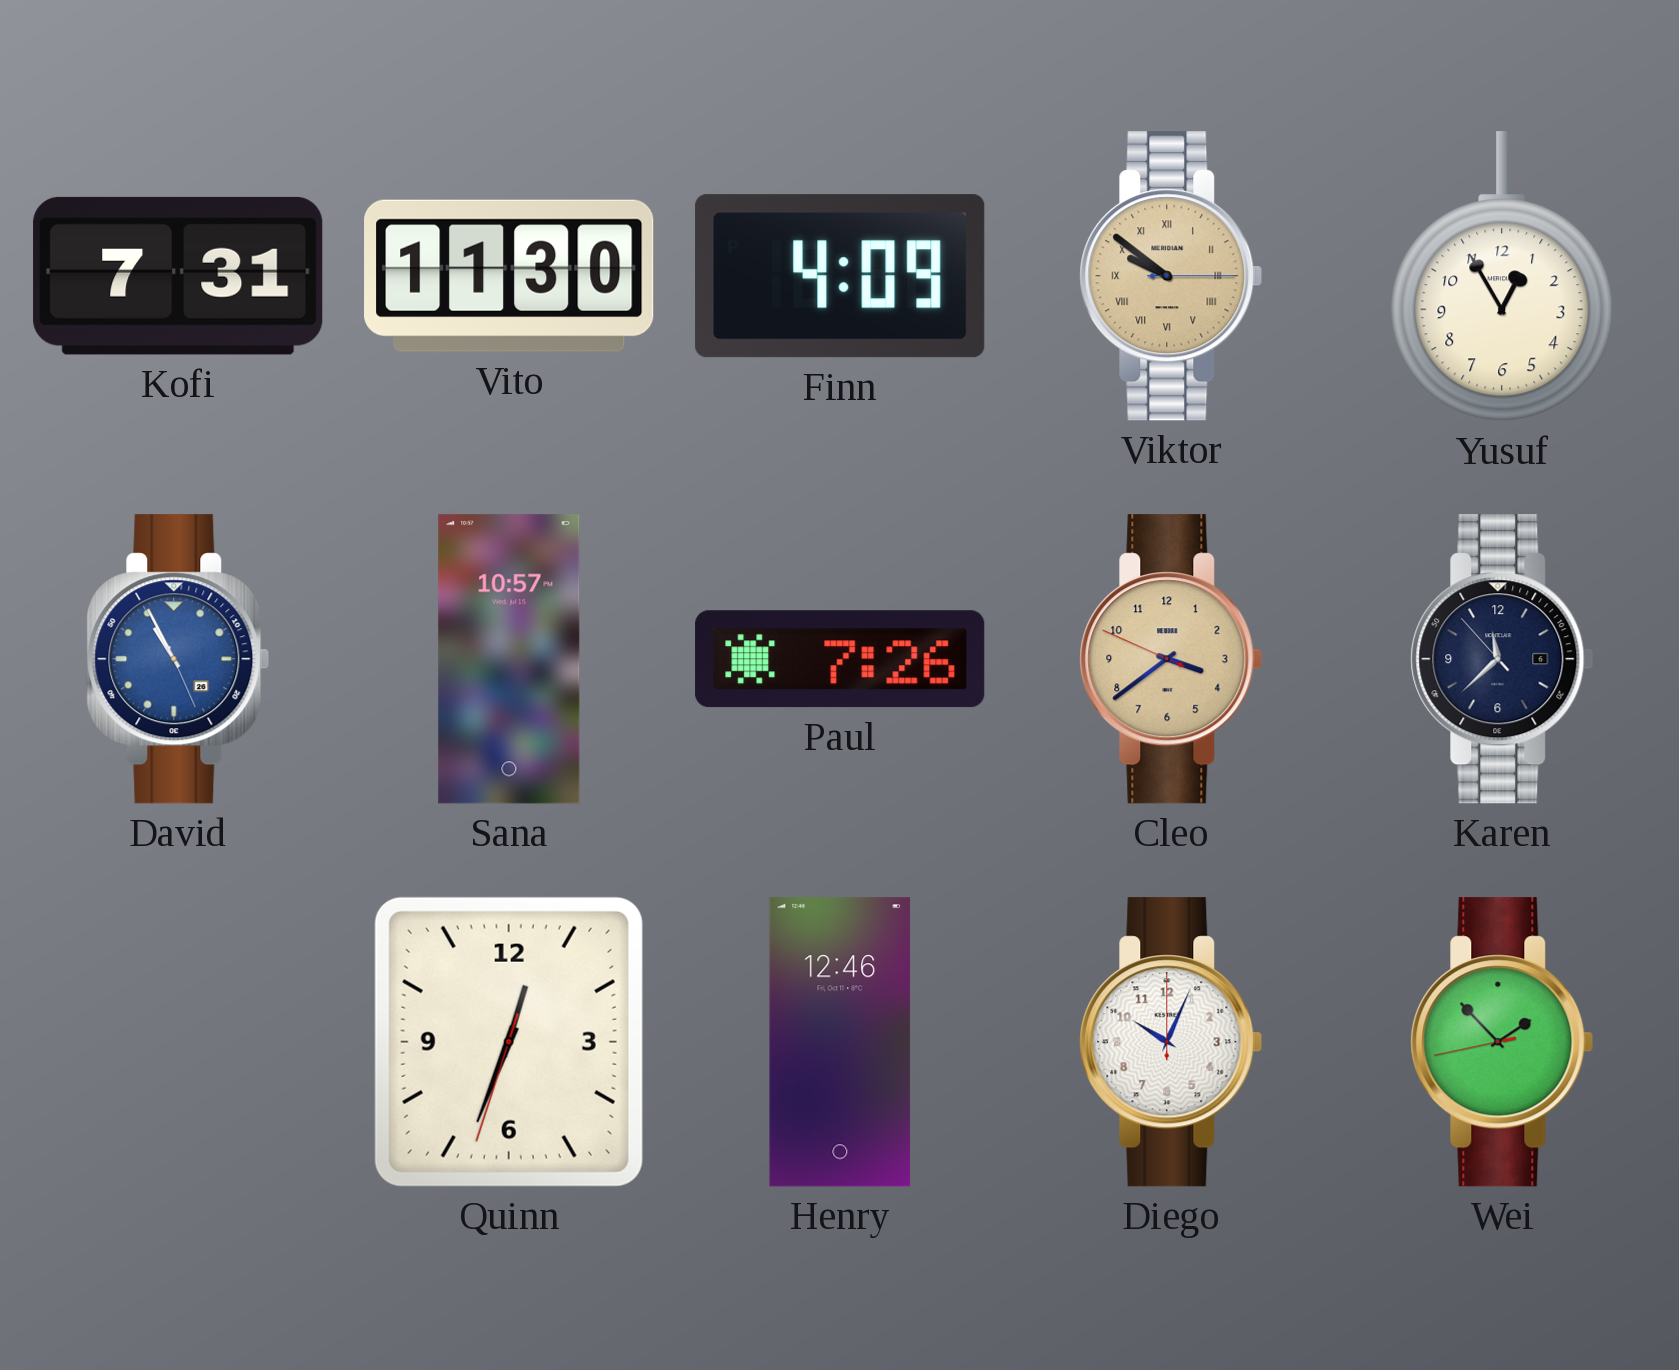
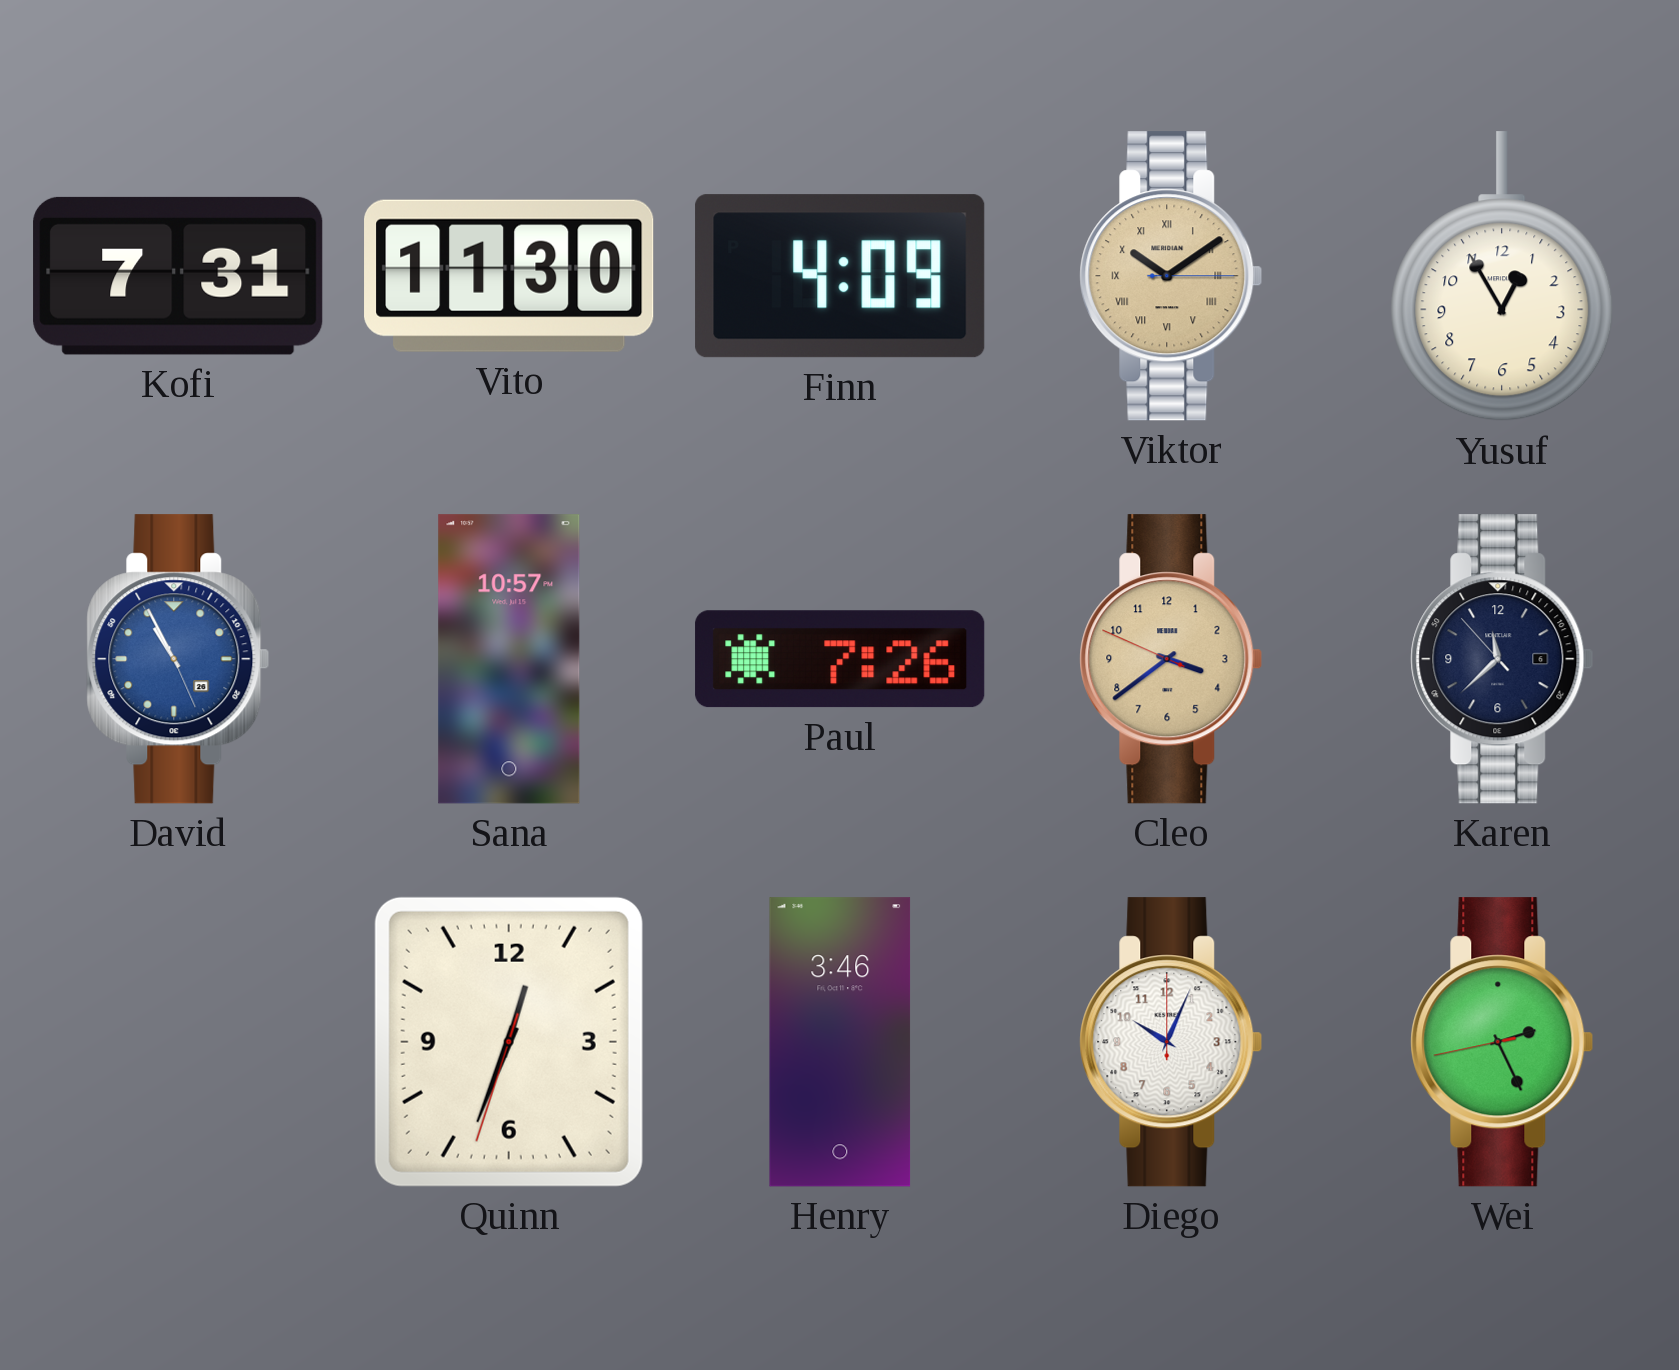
Viktor: 9:51 -> 10:09 (1171, 276)
Henry: 12:46 -> 3:46 (840, 1042)
Wei: 1:52 -> 2:25 (1502, 1042)
